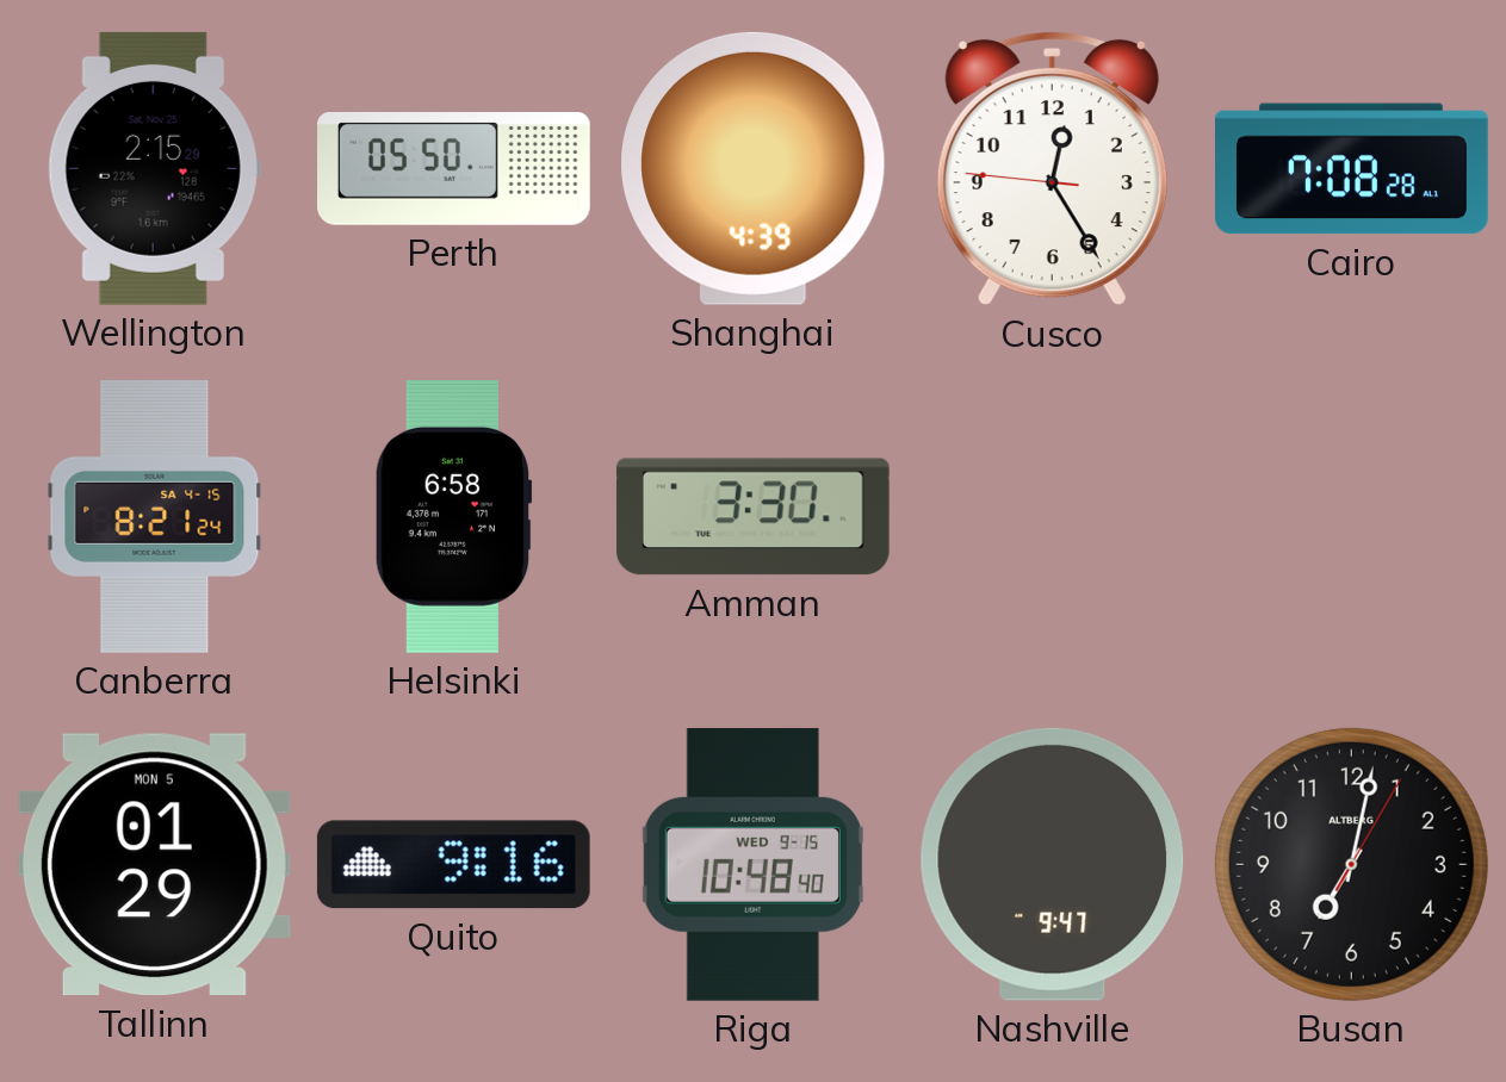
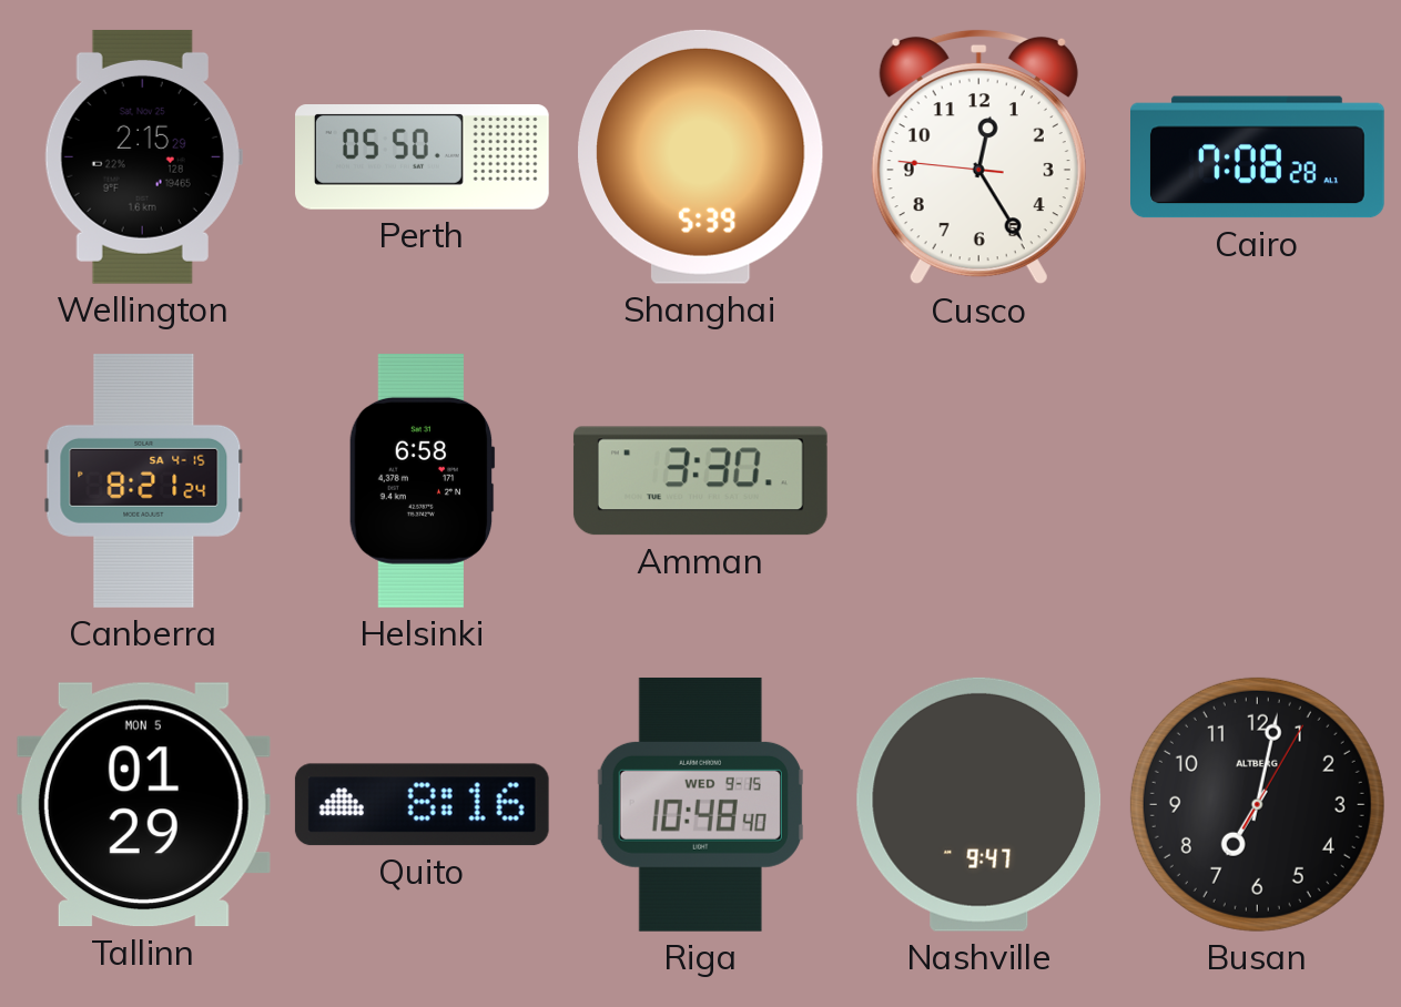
Shanghai: 4:39 -> 5:39 (701, 156)
Quito: 9:16 -> 8:16 (422, 805)
